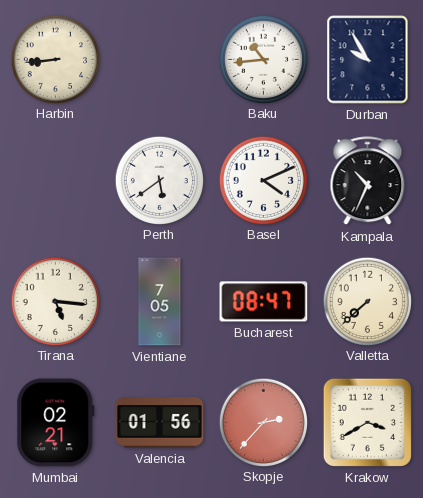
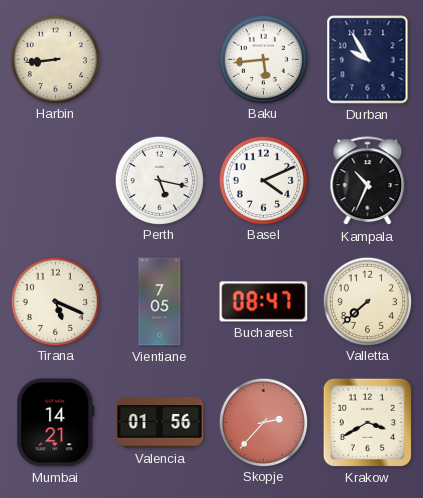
Baku: 10:44 -> 5:44 (263, 59)
Perth: 5:39 -> 5:17 (159, 180)
Tirana: 5:16 -> 5:19 (55, 301)
Mumbai: 02:21 -> 14:21 (56, 423)
